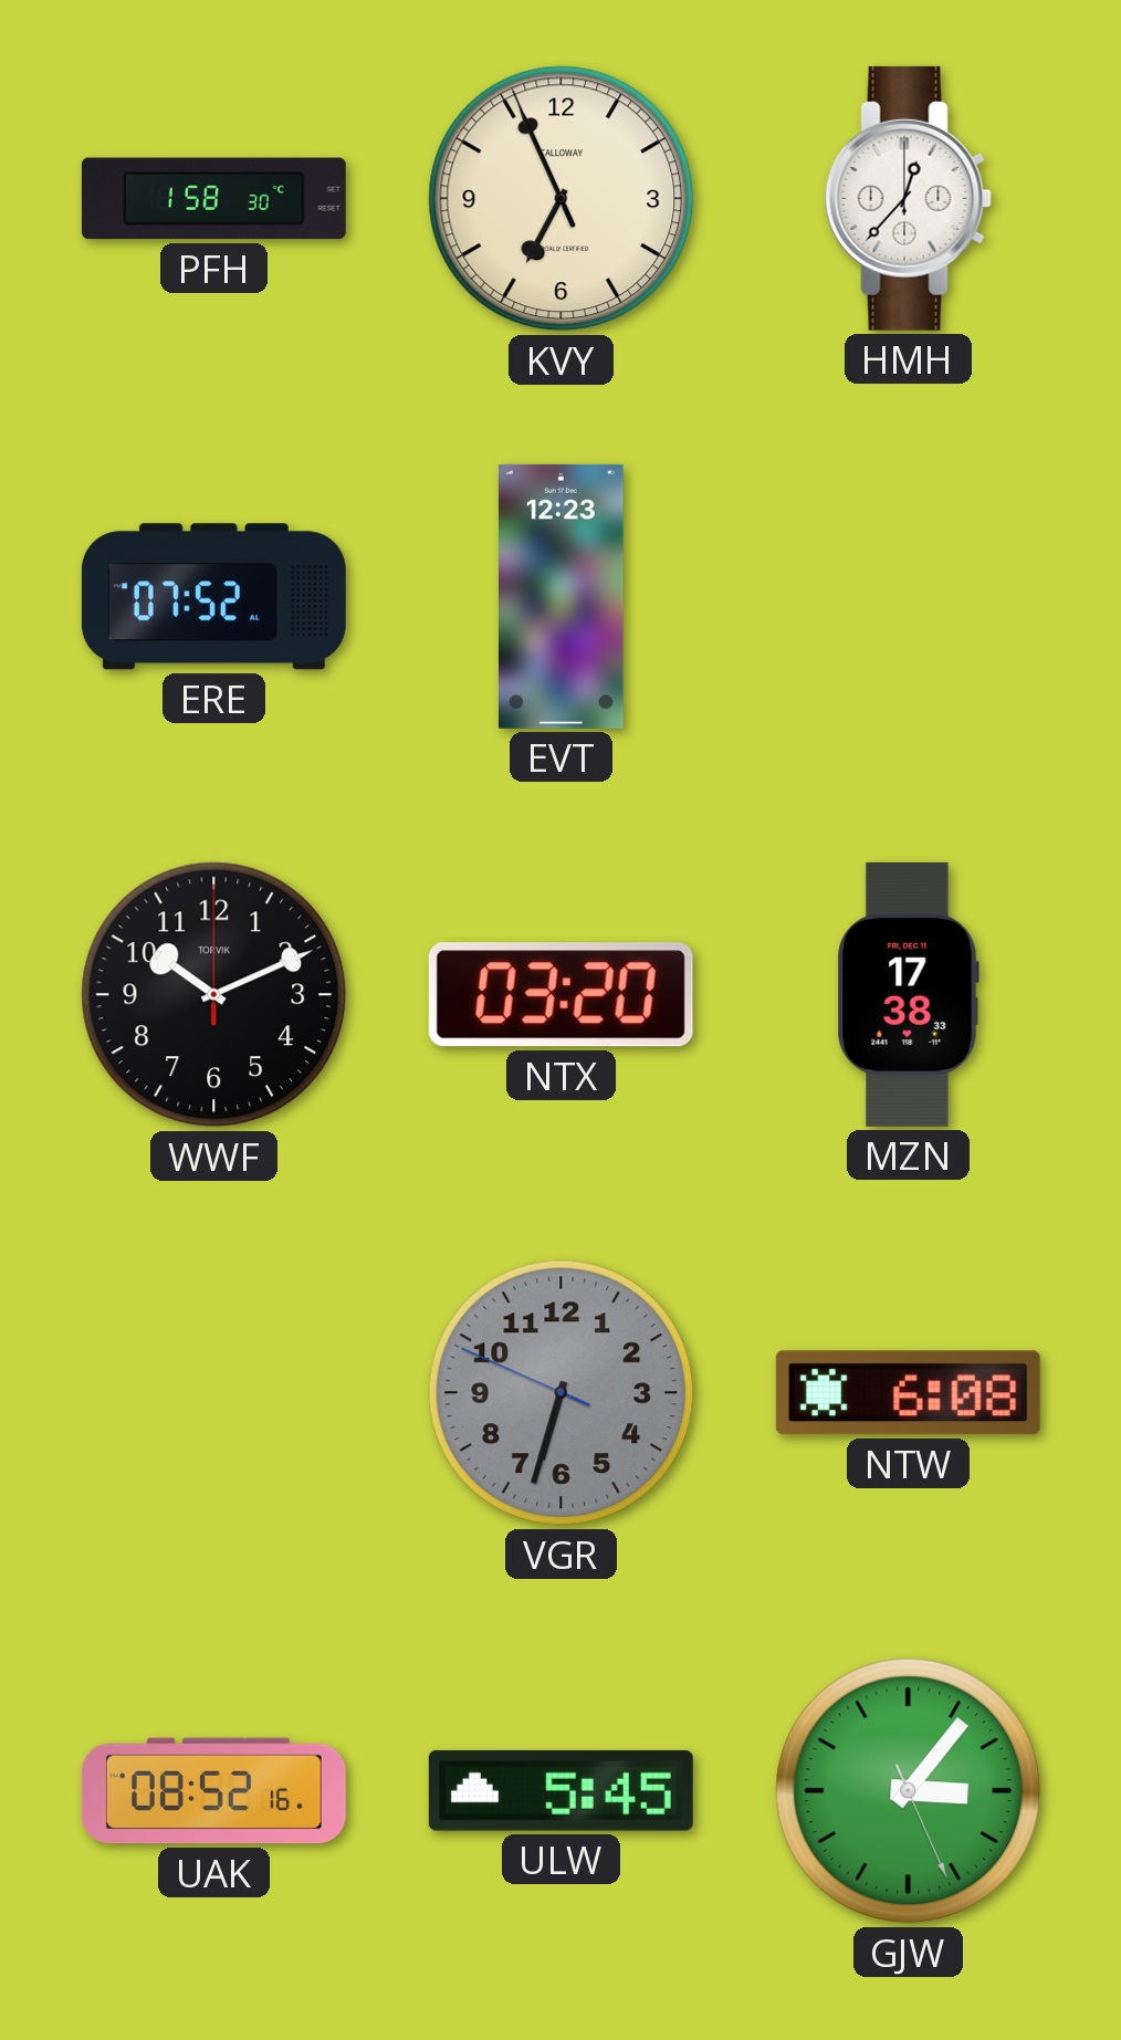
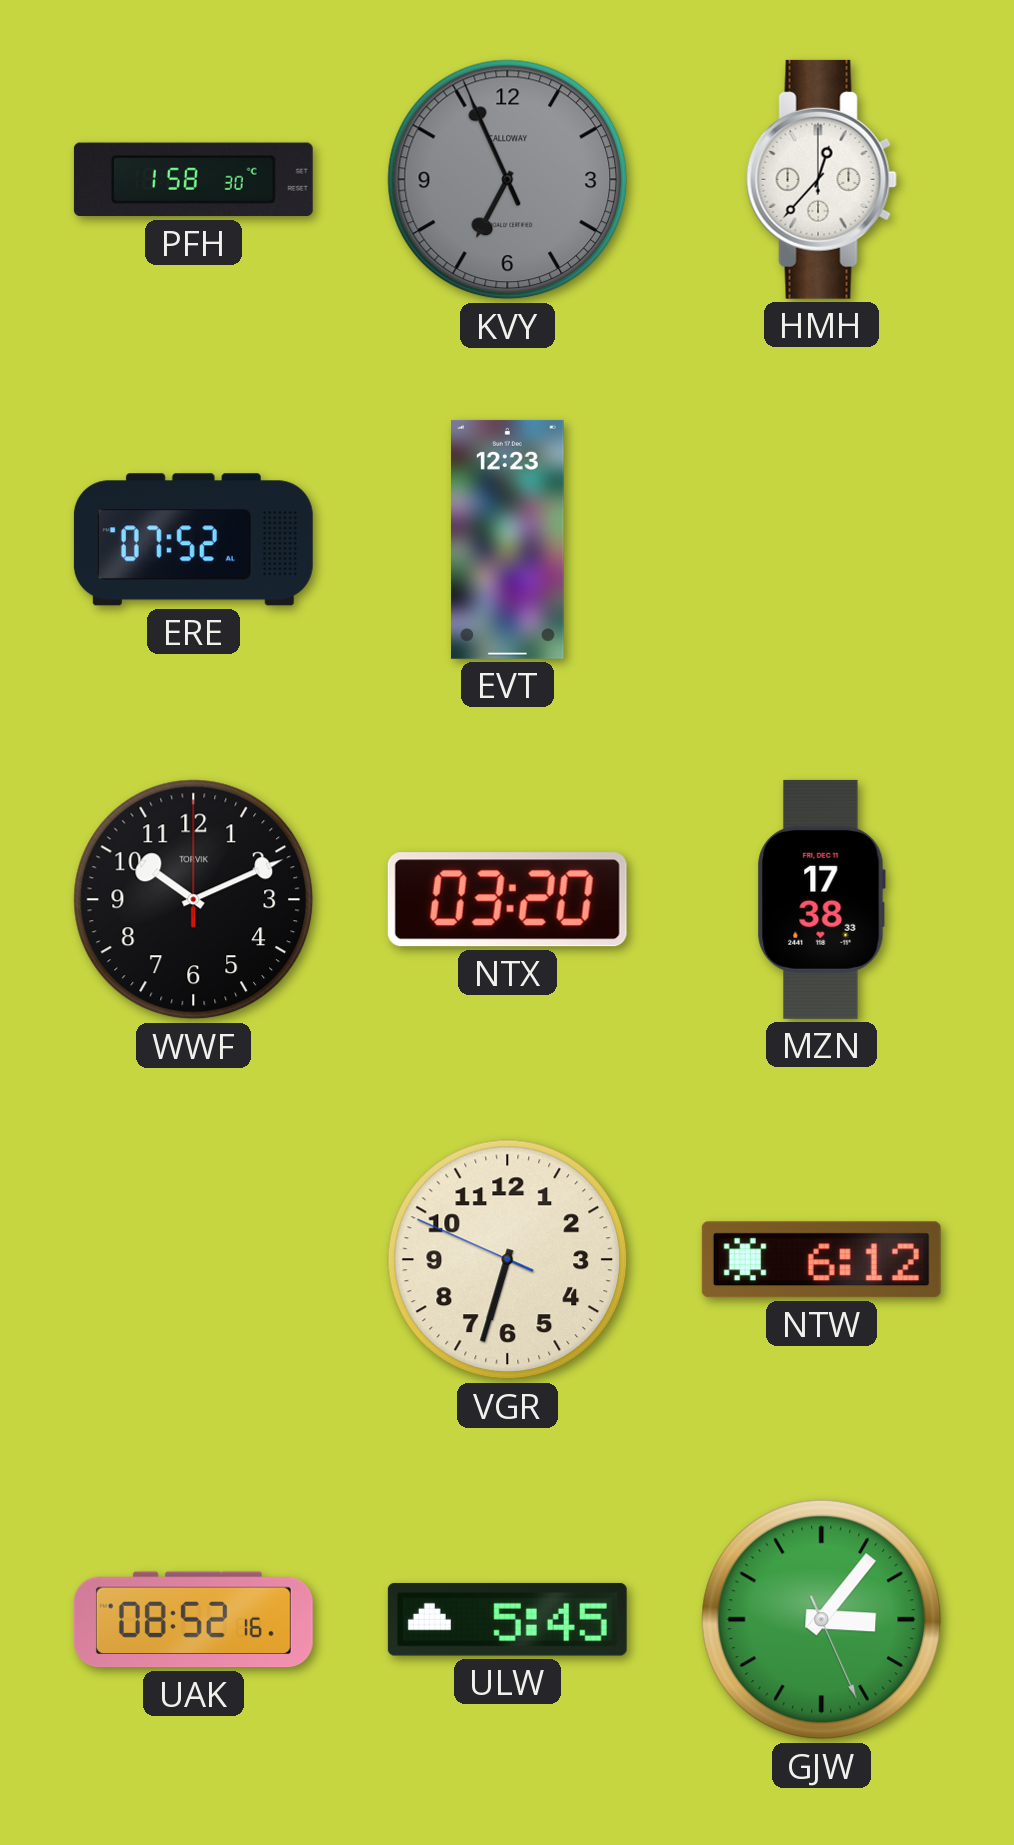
KVY dial: cream -> grey (508, 180)
VGR dial: grey -> cream (508, 1260)
NTW: 6:08 -> 6:12 (821, 1260)
